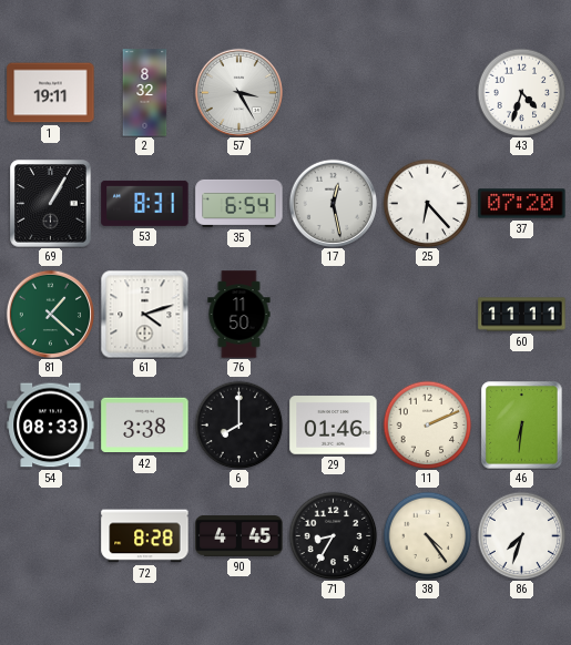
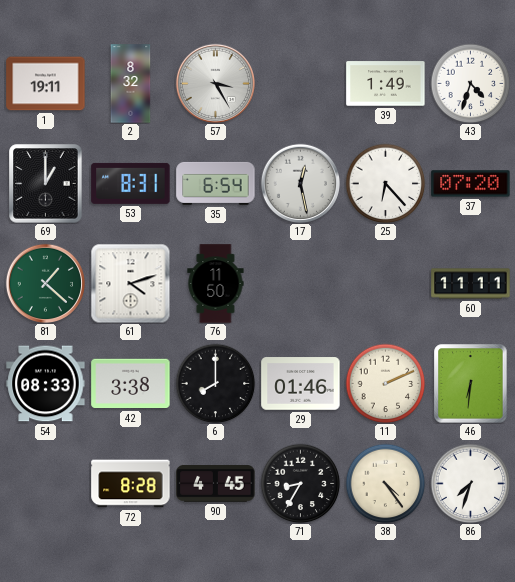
39: none -> 1:49 (386, 84)
69: 1:05 -> 1:00 (46, 184)
